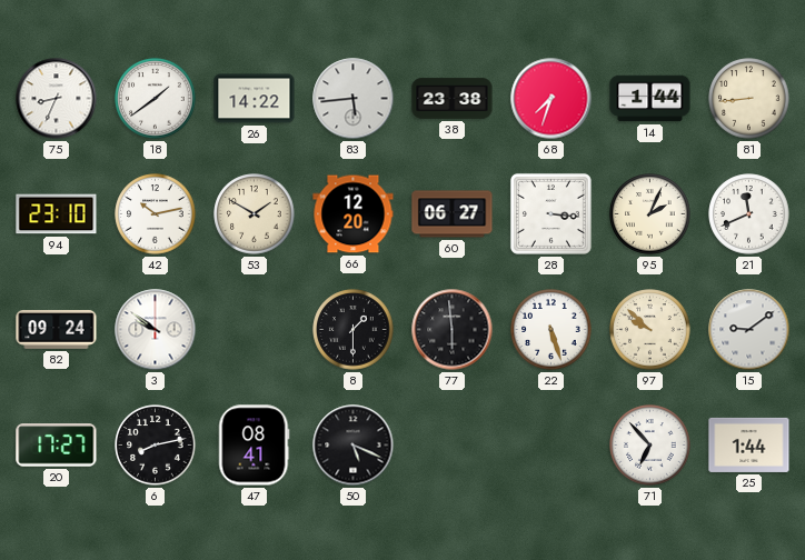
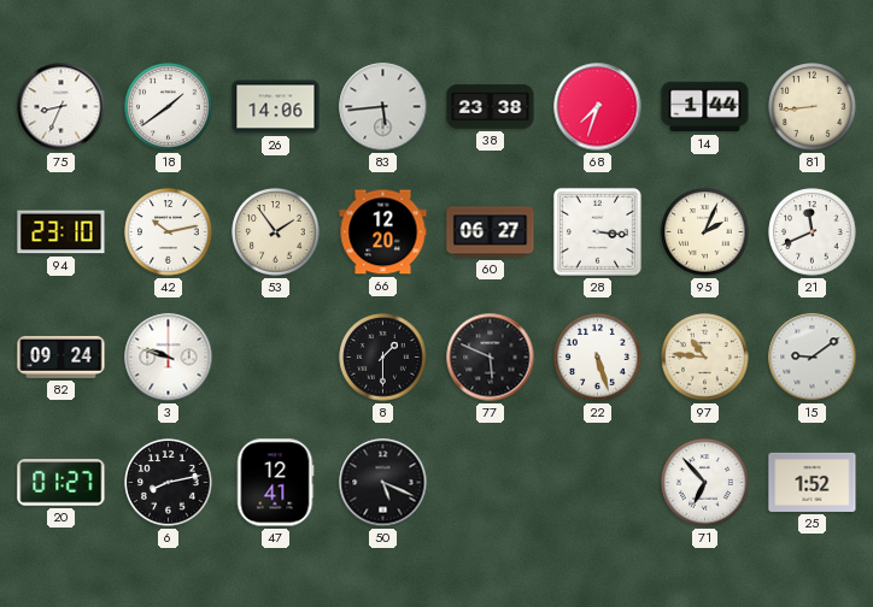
26: 14:22 -> 14:06 (276, 107)
53: 1:50 -> 1:54 (276, 232)
3: 9:51 -> 9:48 (169, 358)
77: 5:59 -> 5:49 (491, 358)
97: 9:52 -> 10:46 (705, 358)
20: 17:27 -> 01:27 (61, 483)
47: 08:41 -> 12:41 (275, 483)
25: 1:44 -> 1:52 (813, 482)
